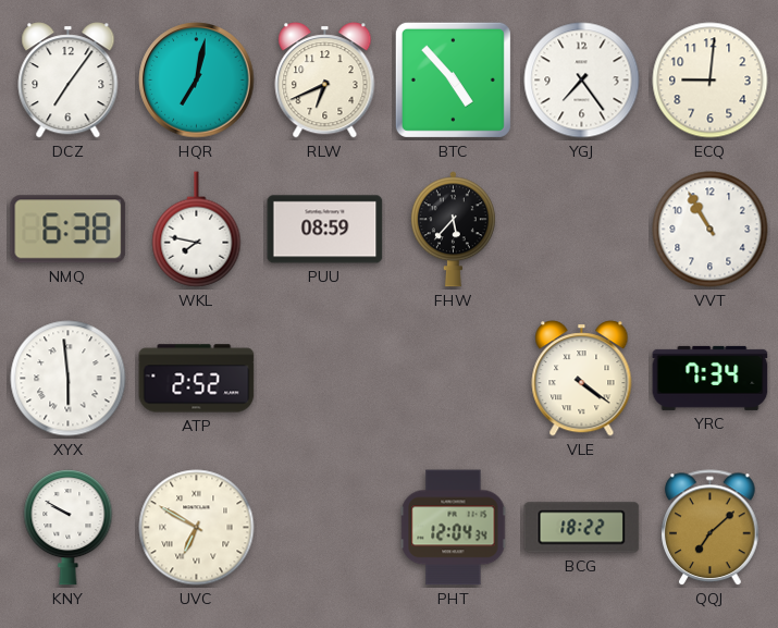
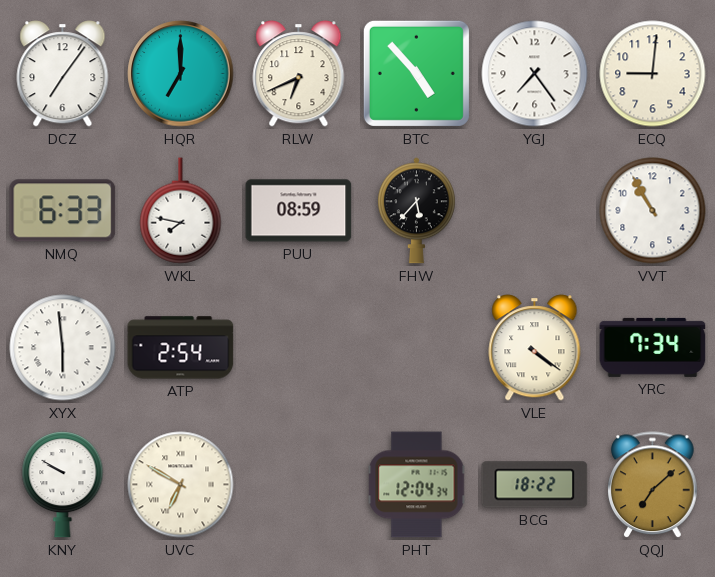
HQR: 7:02 -> 7:00 (181, 74)
NMQ: 6:38 -> 6:33 (63, 211)
ATP: 2:52 -> 2:54 (181, 348)
